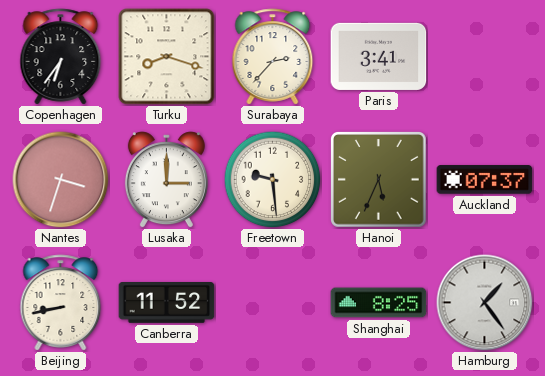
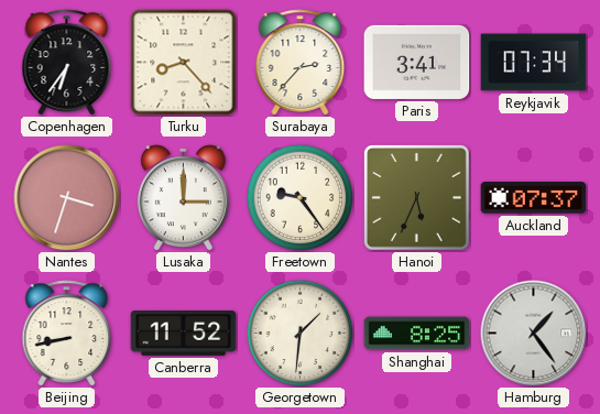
Turku: 8:18 -> 8:23 (184, 63)
Reykjavik: none -> 07:34 (534, 63)
Freetown: 9:29 -> 9:24 (299, 197)
Georgetown: none -> 1:31 (299, 333)
